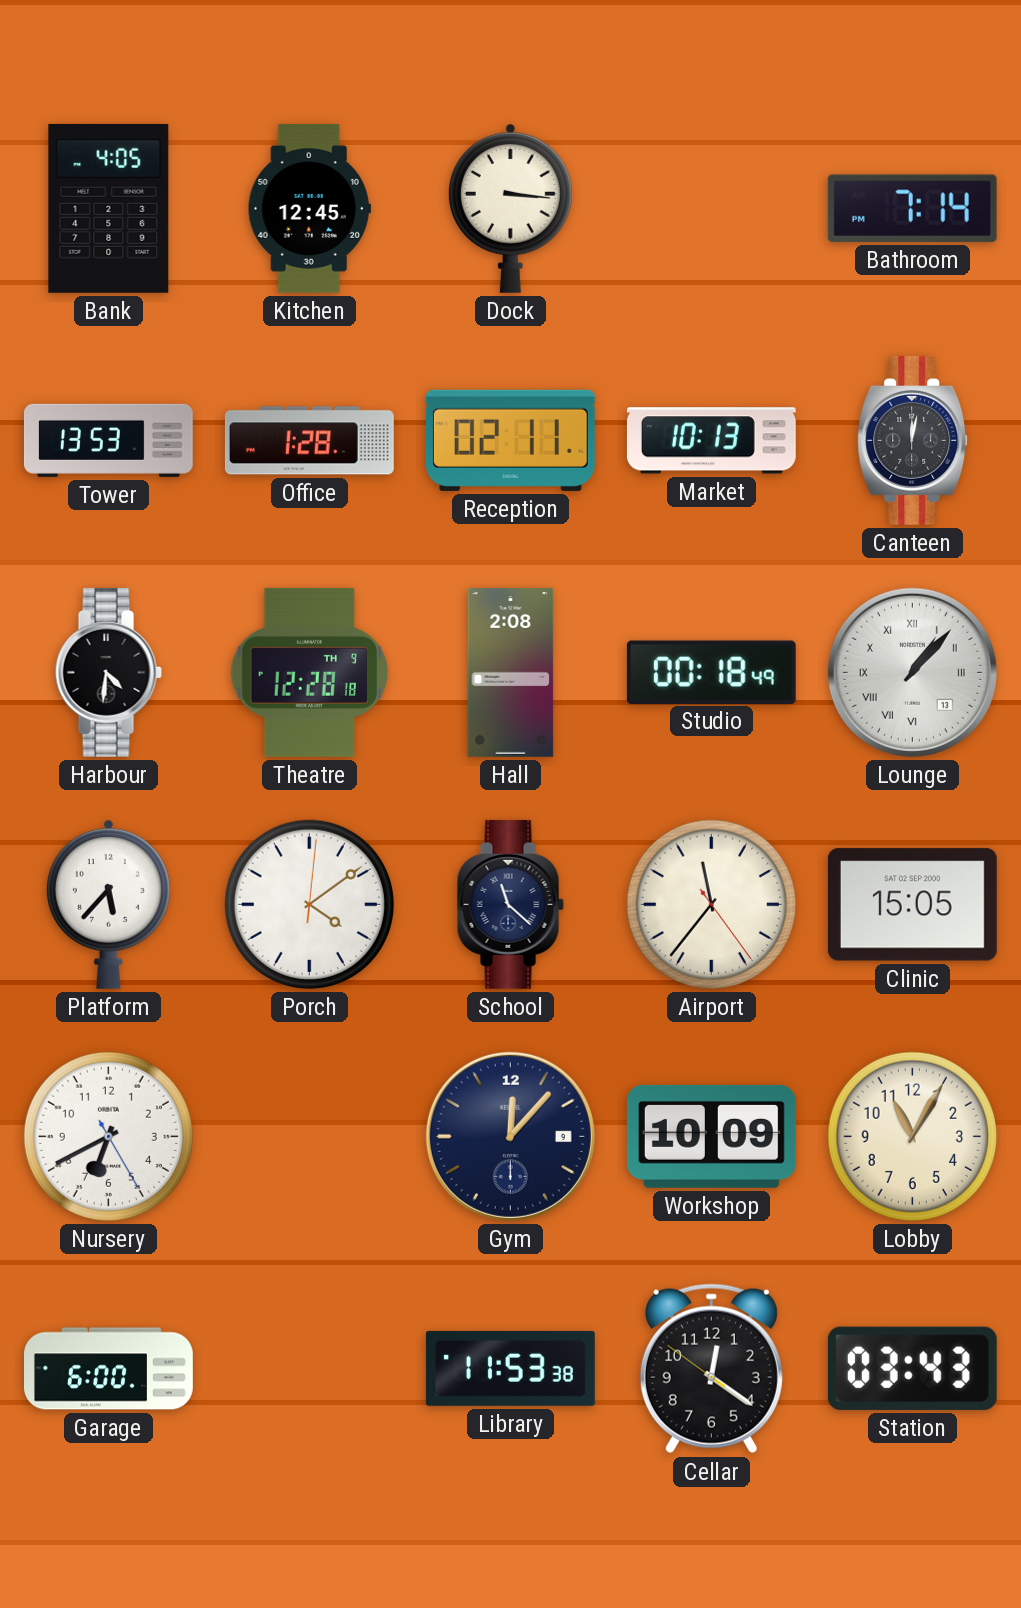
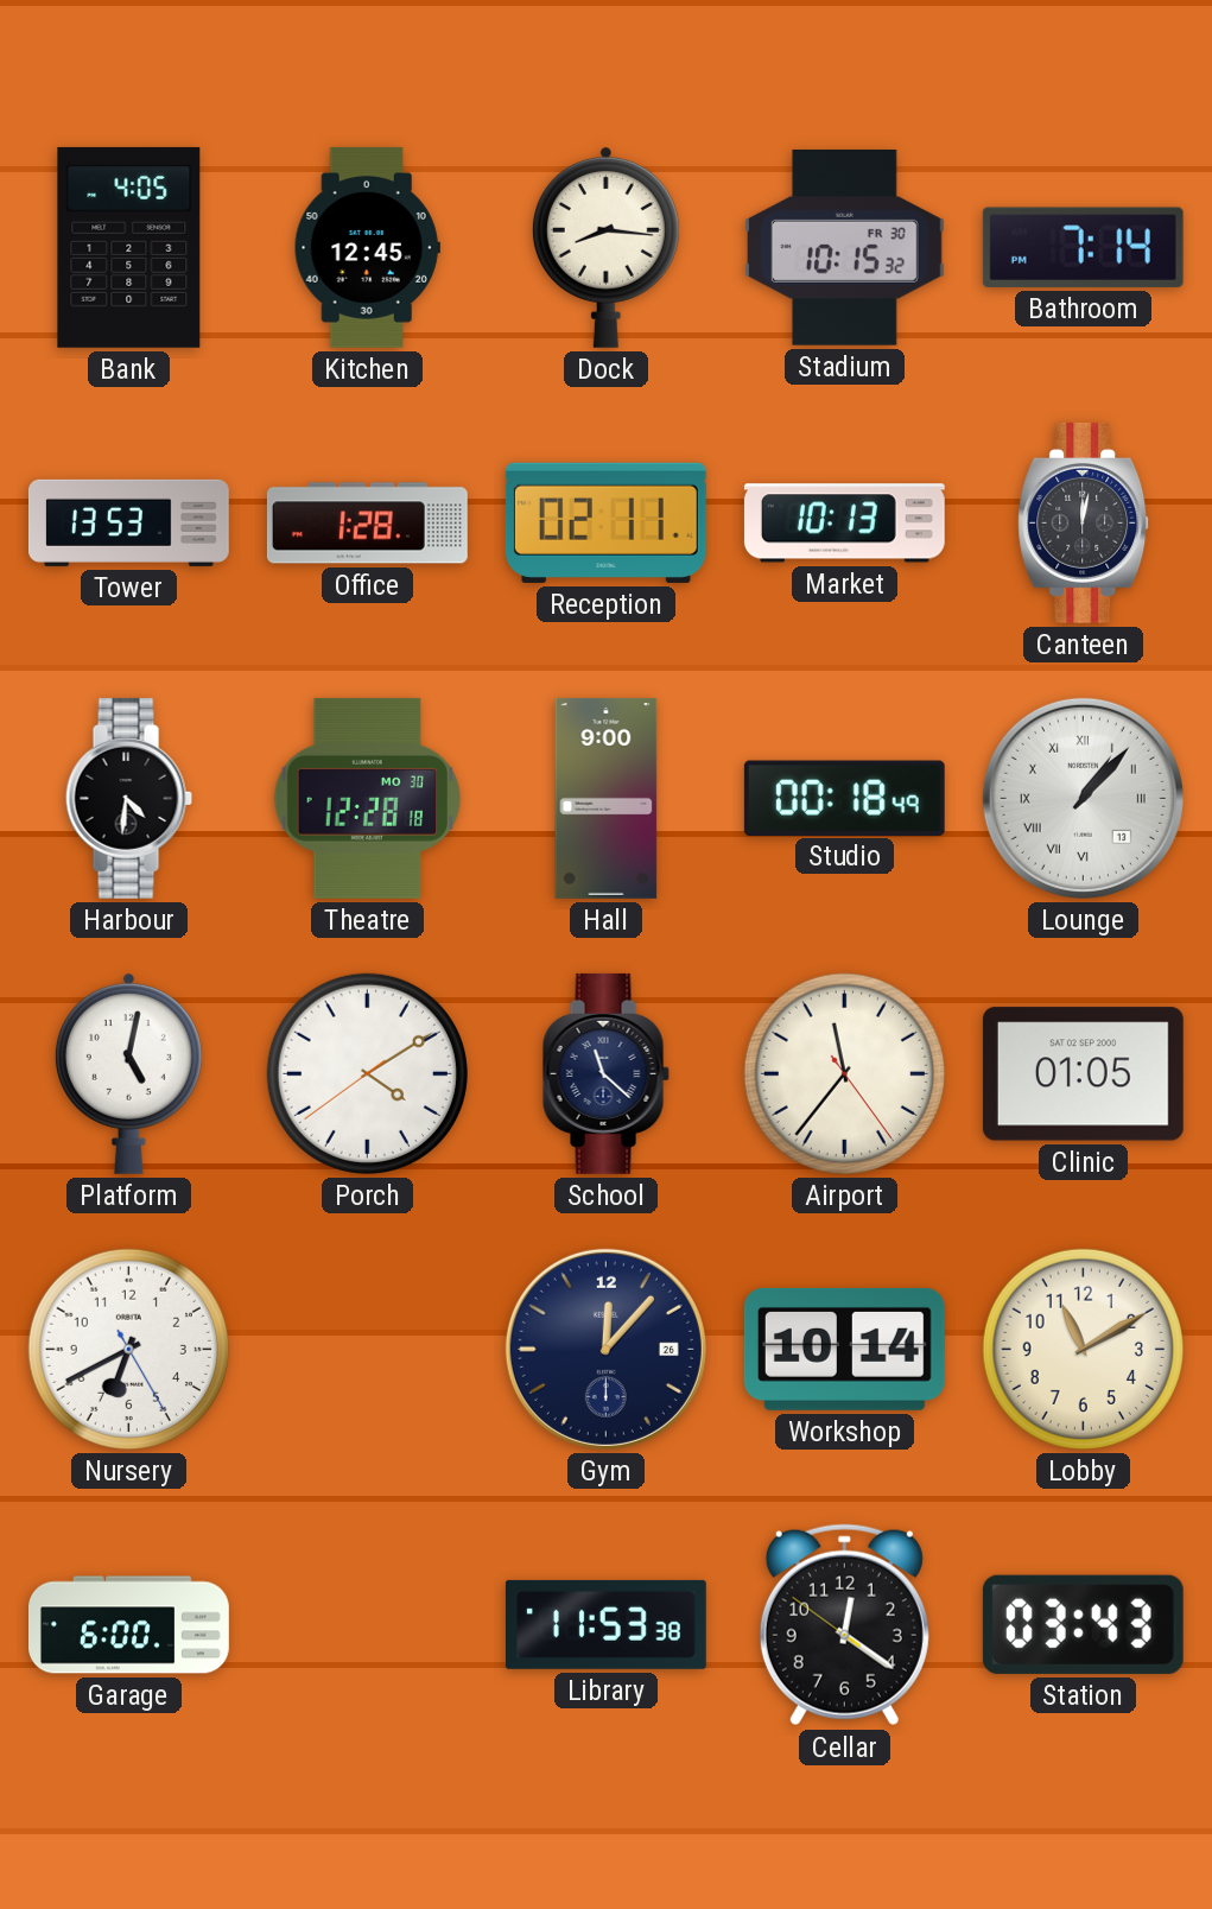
Dock: 3:16 -> 8:16 (605, 247)
Stadium: none -> 10:15 (844, 248)
Theatre date: TH 9 -> MO 30 (367, 798)
Hall: 2:08 -> 9:00 (607, 798)
Platform: 5:37 -> 5:02 (128, 1073)
Porch: 4:09:01 -> 4:09:39 (367, 1073)
Clinic: 15:05 -> 01:05 (1083, 1074)
Gym date: 9 -> 26 (605, 1349)
Workshop: 10:09 -> 10:14 (844, 1349)
Lobby: 11:05 -> 11:10 (1083, 1349)
